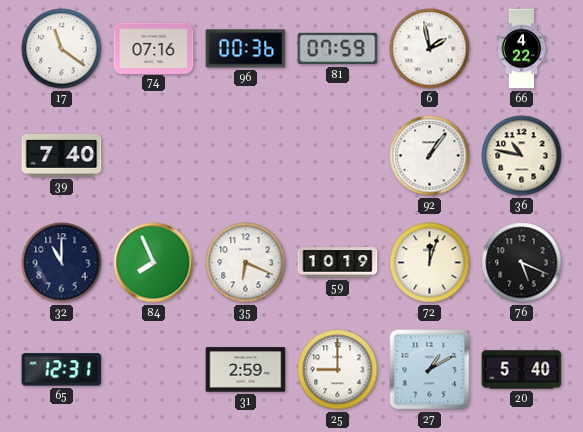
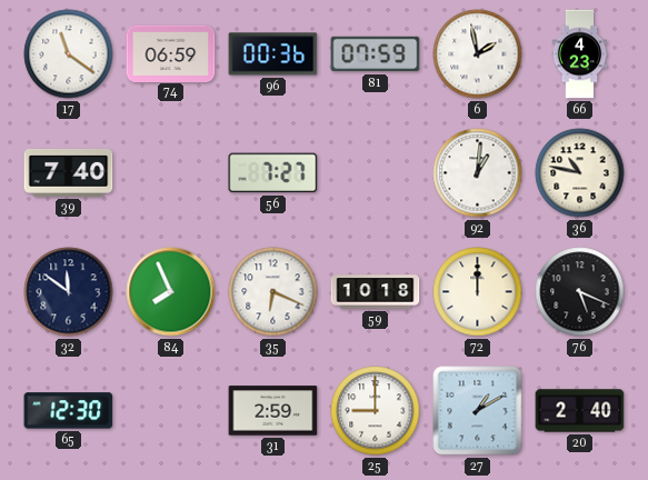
74: 07:16 -> 06:59 (171, 53)
66: 4:22 -> 4:23 (580, 54)
56: none -> 7:27 (273, 173)
92: 1:06 -> 1:01 (478, 173)
32: 11:00 -> 11:51 (69, 292)
59: 10:19 -> 10:18 (376, 292)
72: 12:03 -> 12:00 (478, 292)
65: 12:31 -> 12:30 (69, 411)
20: 5:40 -> 2:40 (580, 411)
